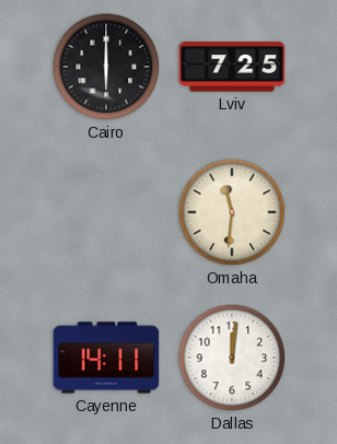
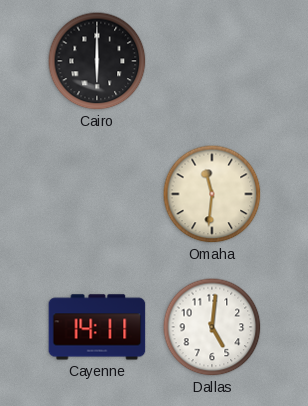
Lviv: 7:25 -> none (232, 67)
Dallas: 12:01 -> 5:01 (212, 327)
